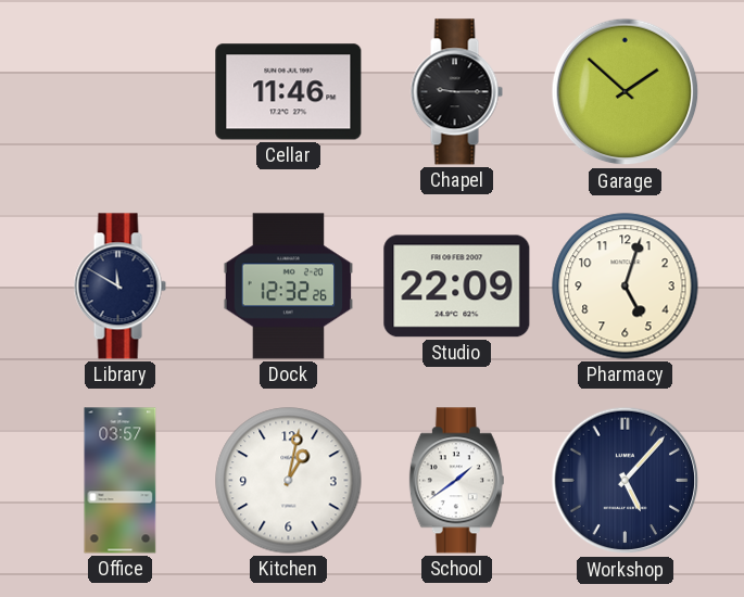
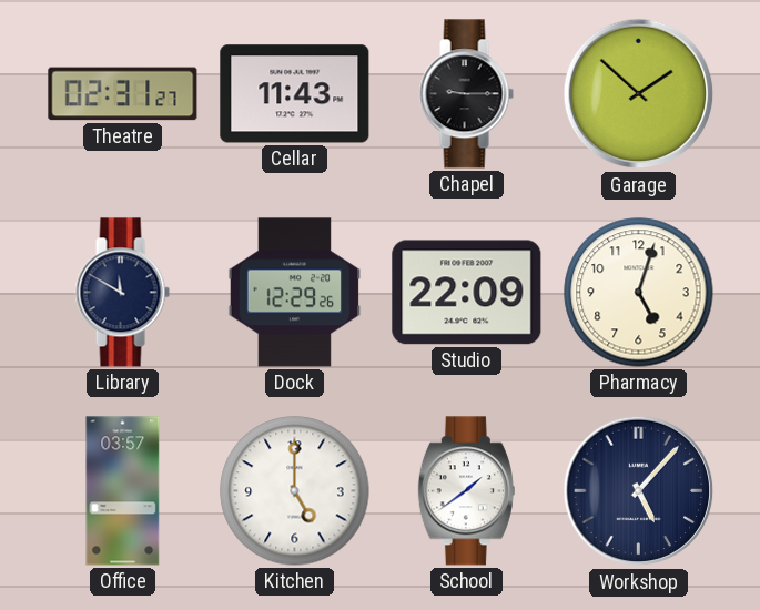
Theatre: none -> 02:31 (123, 94)
Cellar: 11:46 -> 11:43 (295, 94)
Dock: 12:32 -> 12:29 (295, 293)
Kitchen: 1:02 -> 5:00 (295, 491)
